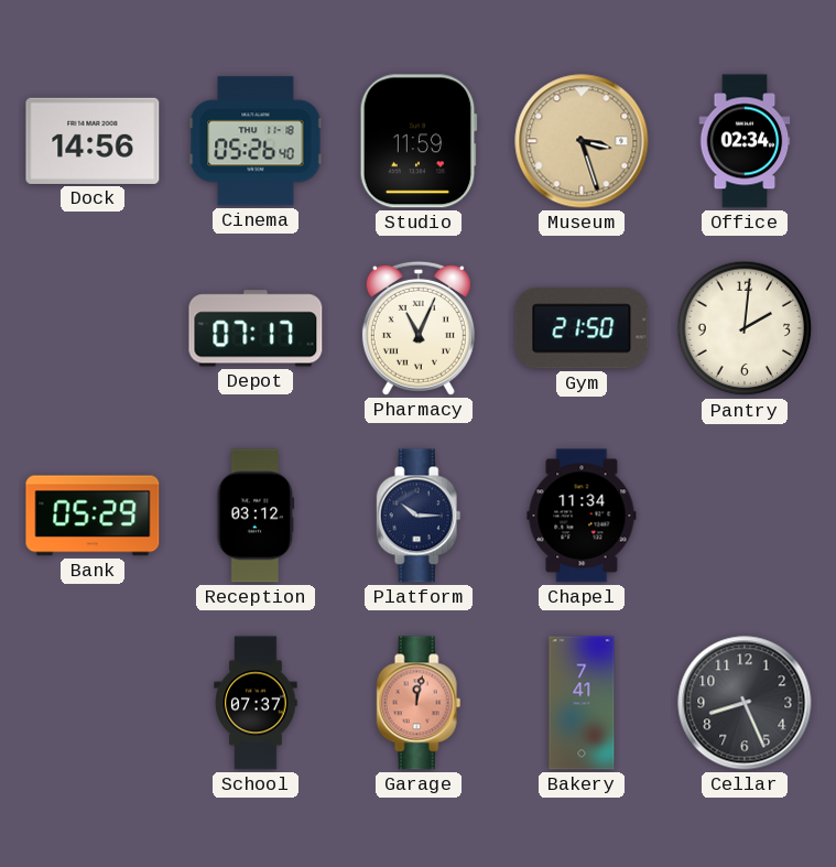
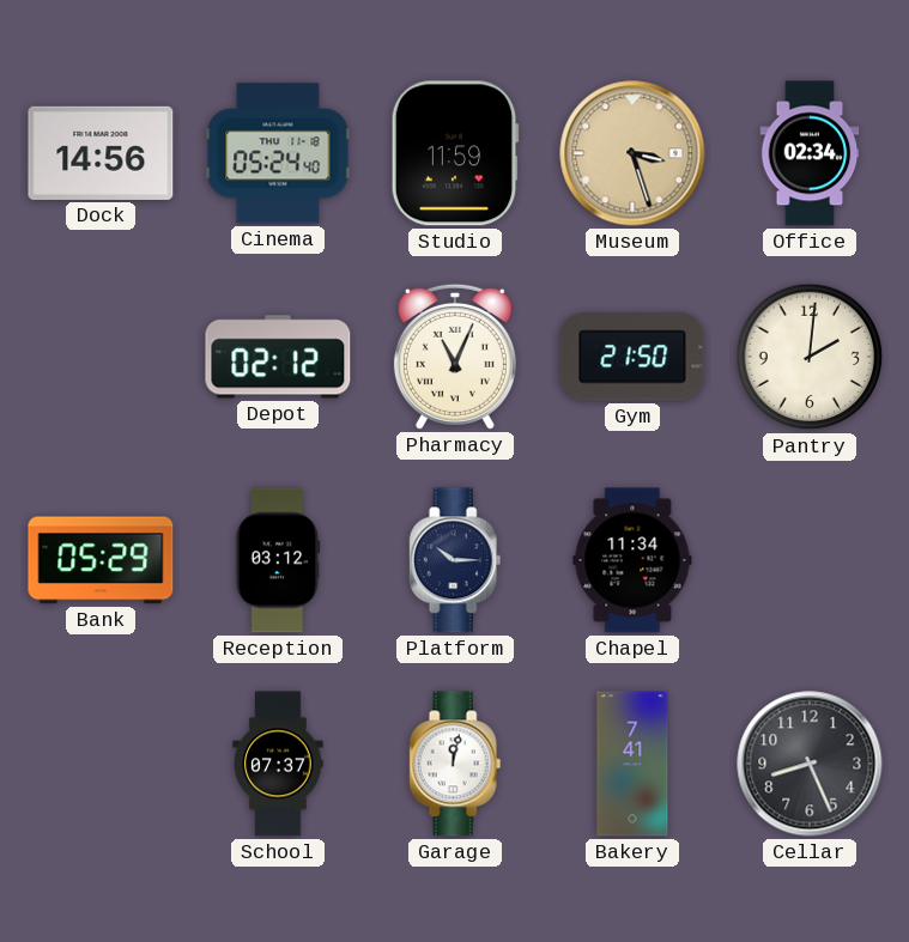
Cinema: 05:26 -> 05:24 (278, 153)
Depot: 07:17 -> 02:12 (278, 357)
Garage dial: salmon -> white (455, 764)
